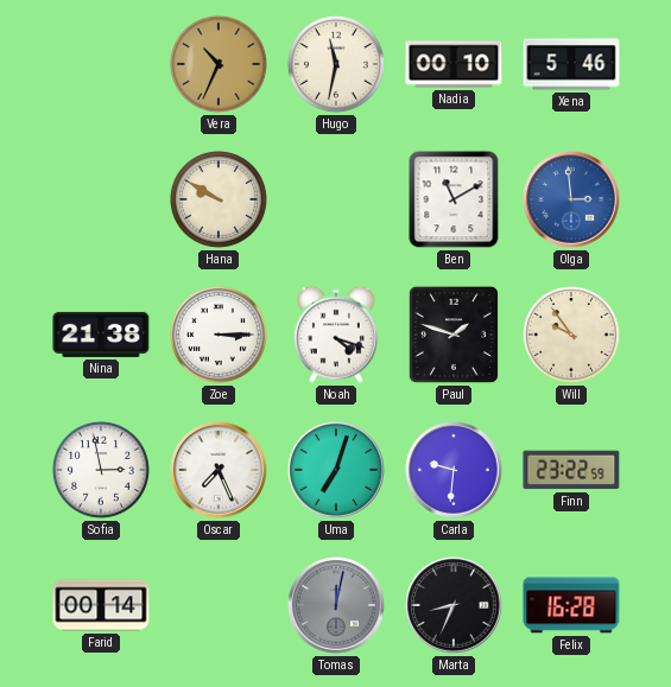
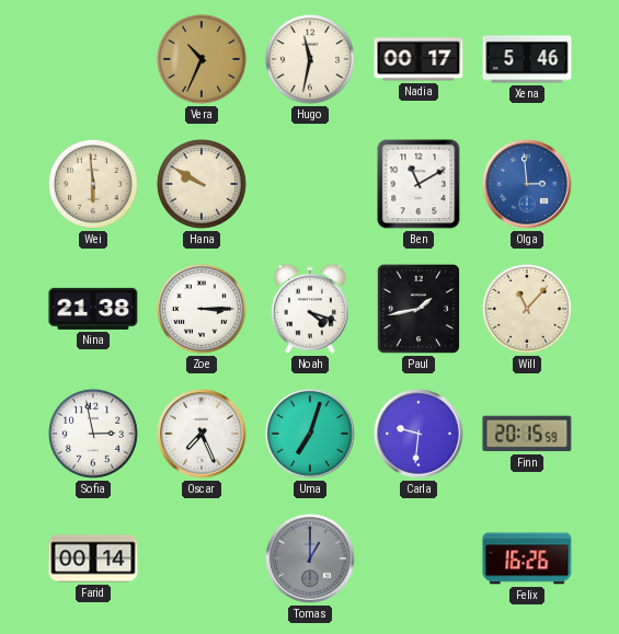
Nadia: 00:10 -> 00:17 (419, 59)
Wei: none -> 5:59 (93, 184)
Paul: 1:48 -> 1:43 (419, 309)
Will: 9:54 -> 11:07 (527, 309)
Finn: 23:22 -> 20:15 (527, 434)
Tomas: 12:02 -> 1:00 (310, 558)
Marta: 8:34 -> none (454, 605)
Felix: 16:28 -> 16:26 (527, 558)
